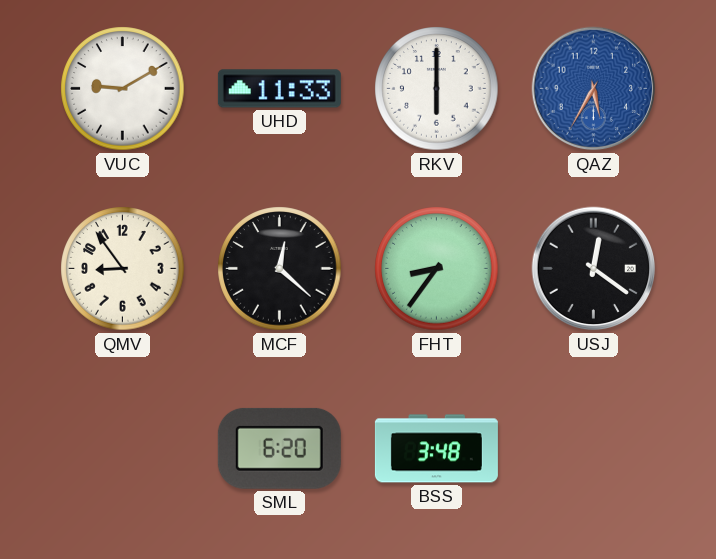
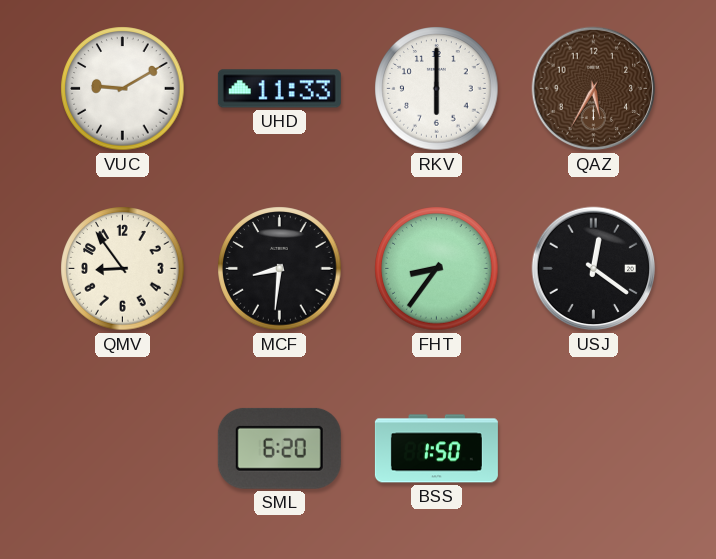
QAZ dial: blue -> brown (594, 89)
MCF: 12:22 -> 8:31 (280, 269)
BSS: 3:48 -> 1:50 (436, 449)
